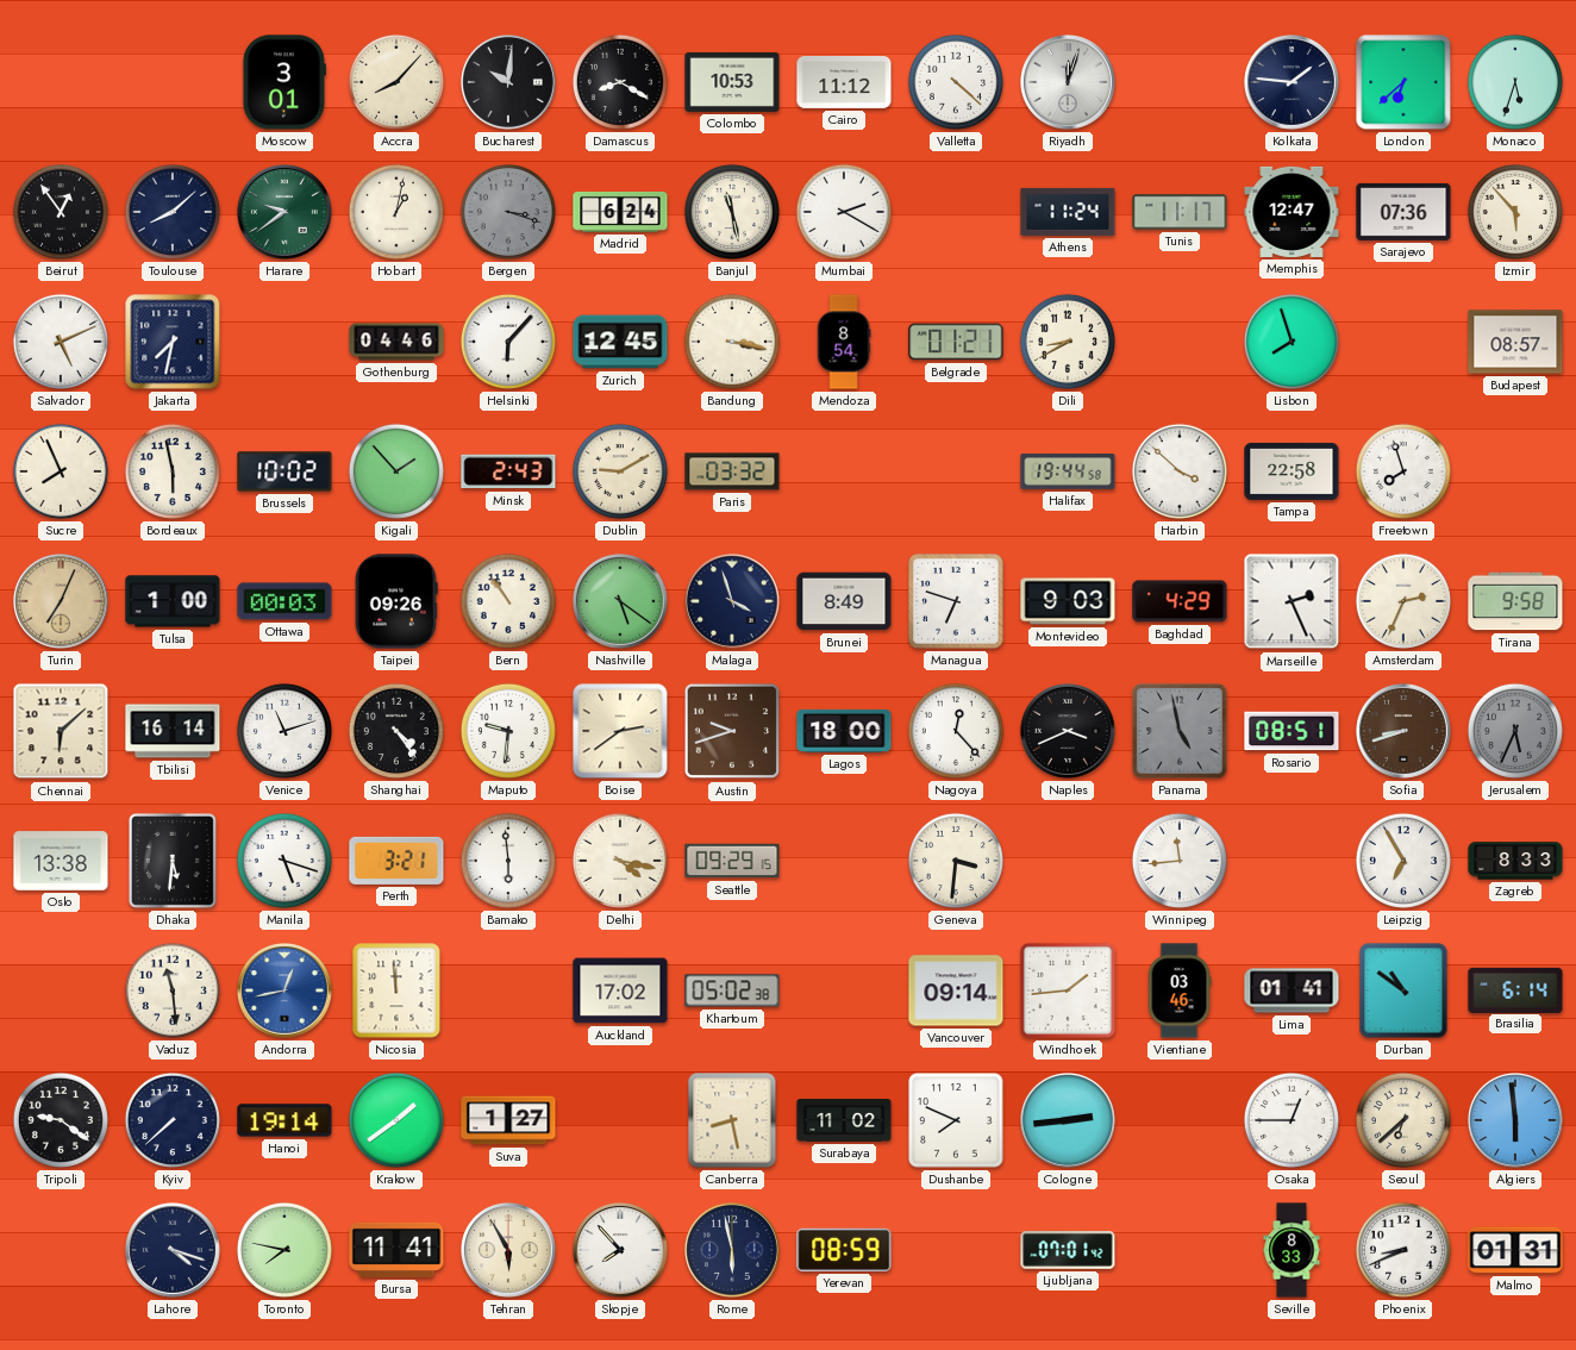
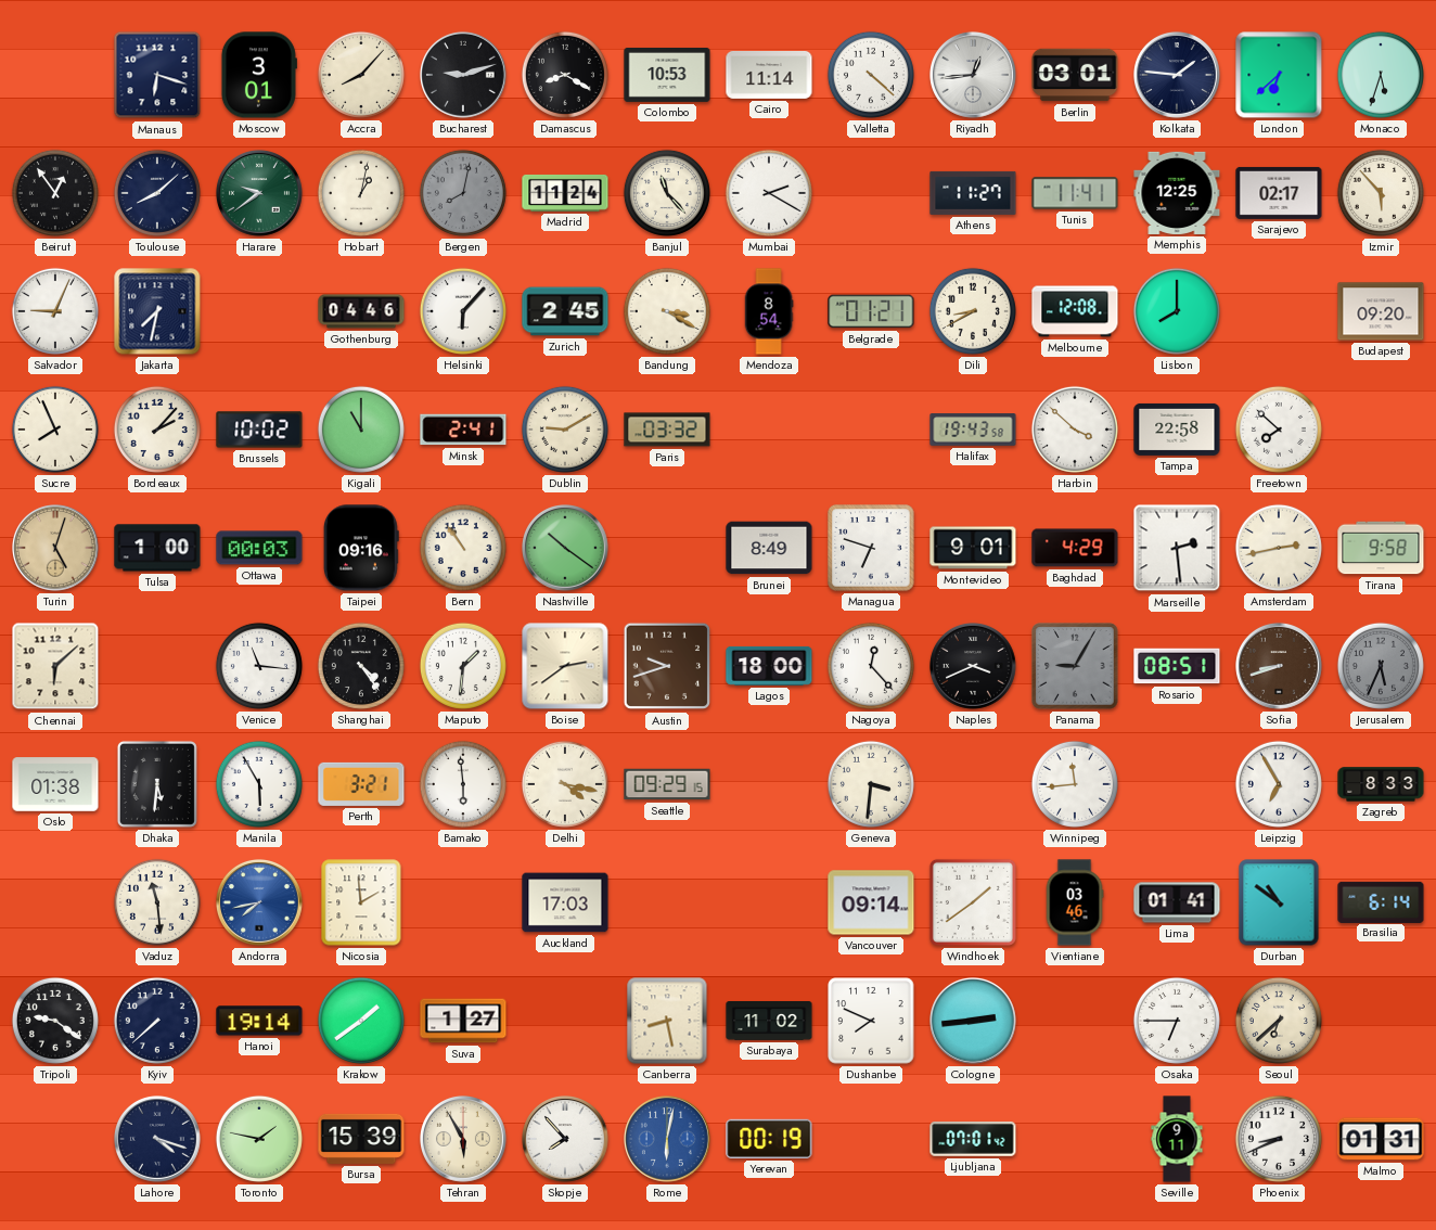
Manaus: none -> 6:18 (157, 75)
Bucharest: 10:01 -> 9:12 (464, 76)
Cairo: 11:12 -> 11:14 (769, 75)
Riyadh: 12:03 -> 12:44 (974, 76)
Berlin: none -> 03:01 (1075, 75)
Bergen: 3:18 -> 8:02 (463, 193)
Madrid: 6:24 -> 11:24 (565, 193)
Banjul: 11:28 -> 11:23 (667, 193)
Athens: 11:24 -> 11:27 (973, 193)
Tunis: 11:17 -> 11:41 (1075, 193)
Memphis: 12:47 -> 12:25 (1177, 193)
Sarajevo: 07:36 -> 02:17 (1279, 193)
Salvador: 5:11 -> 9:04 (55, 311)
Zurich: 12:45 -> 2:45 (565, 311)
Bandung: 3:17 -> 3:20 (667, 311)
Melbourne: none -> 12:08 (1075, 311)
Lisbon: 7:57 -> 8:00 (1177, 311)
Budapest: 08:57 -> 09:20 (1381, 311)
Bordeaux: 5:58 -> 2:07 (157, 430)
Kigali: 1:53 -> 11:00 (361, 430)
Minsk: 2:43 -> 2:41 (463, 430)
Halifax: 19:44 -> 19:43 (973, 430)
Freetown: 7:57 -> 7:52 (1279, 430)
Turin: 7:04 -> 5:03 (56, 549)
Taipei: 09:26 -> 09:16 (361, 548)
Nashville: 5:21 -> 10:21 (566, 549)
Malaga: 3:57 -> none (733, 602)
Montevideo: 9:03 -> 9:01 (973, 548)
Marseille: 2:26 -> 2:29 (1177, 548)
Amsterdam: 2:34 -> 2:43 (1279, 548)
Tbilisi: 16:14 -> none (173, 731)
Venice: 11:12 -> 11:16 (259, 666)
Maputo: 9:31 -> 1:31 (463, 666)
Panama: 4:58 -> 9:05 (1075, 666)
Oslo: 13:38 -> 01:38 (55, 784)
Manila: 5:18 -> 5:55 (259, 784)
Andorra: 12:43 -> 7:43 (260, 904)
Nicosia: 11:59 -> 1:59 (361, 902)
Auckland: 17:02 -> 17:03 (565, 902)
Khartoum: 05:02 -> none (732, 990)
Windhoek: 1:44 -> 1:39 (973, 902)
Osaka: 12:45 -> 6:45 (1177, 1021)
Algiers: 5:59 -> none (1516, 1121)
Toronto: 7:47 -> 1:47 (259, 1139)
Bursa: 11:41 -> 15:39 (361, 1139)
Rome: 5:58 -> 6:02 (668, 1140)
Rome dial: navy -> blue (668, 1140)
Yerevan: 08:59 -> 00:19 (769, 1139)
Seville: 8:33 -> 9:11 (1177, 1139)
